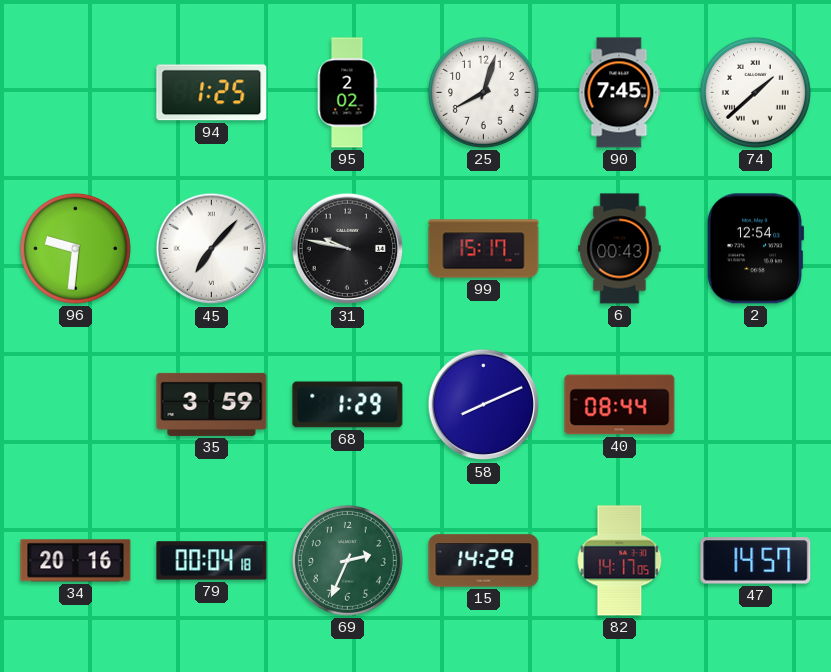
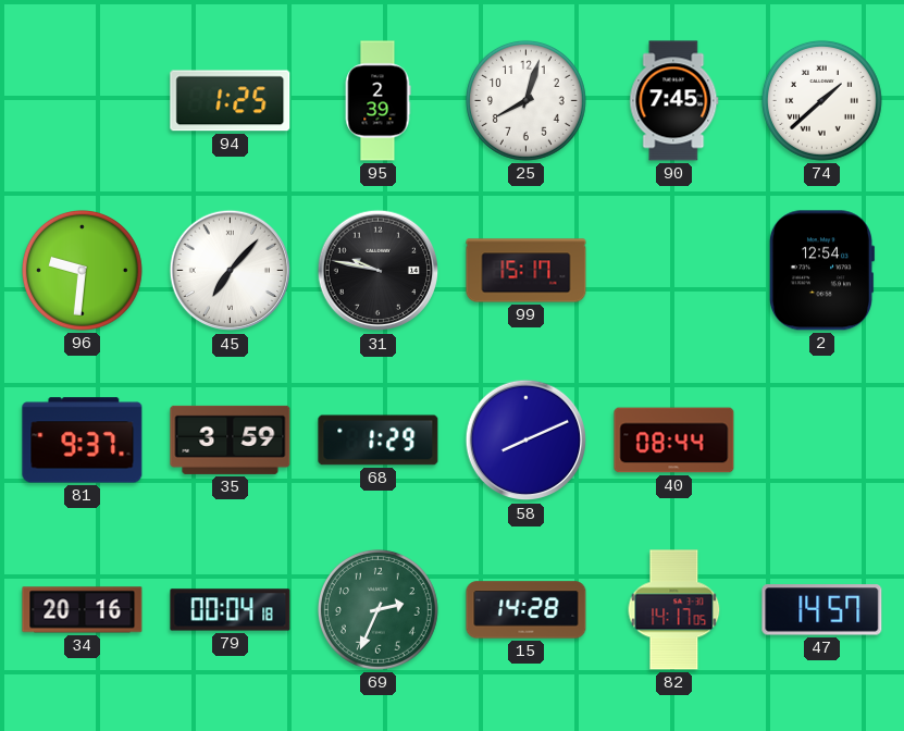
95: 2:02 -> 2:39 (377, 101)
6: 00:43 -> none (620, 249)
81: none -> 9:37 (83, 441)
15: 14:29 -> 14:28 (527, 610)
